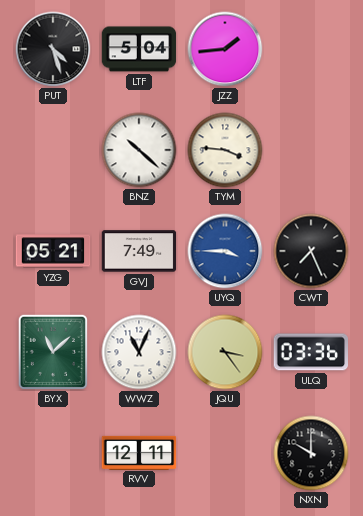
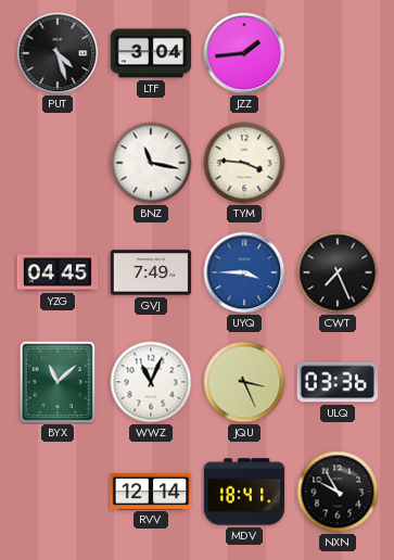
LTF: 5:04 -> 3:04 (151, 53)
BNZ: 10:22 -> 11:17 (151, 163)
YZG: 05:21 -> 04:45 (58, 272)
JQU: 3:24 -> 3:26 (244, 382)
RVV: 12:11 -> 12:14 (151, 491)
MDV: none -> 18:41 (244, 492)
NXN: 10:00 -> 9:55 (338, 492)
